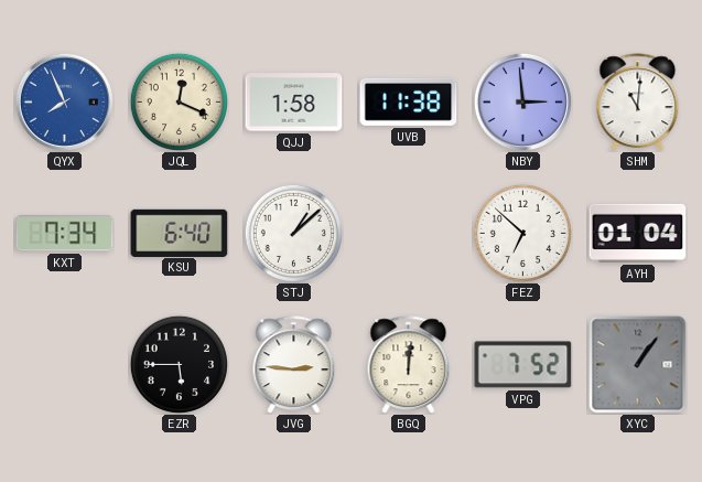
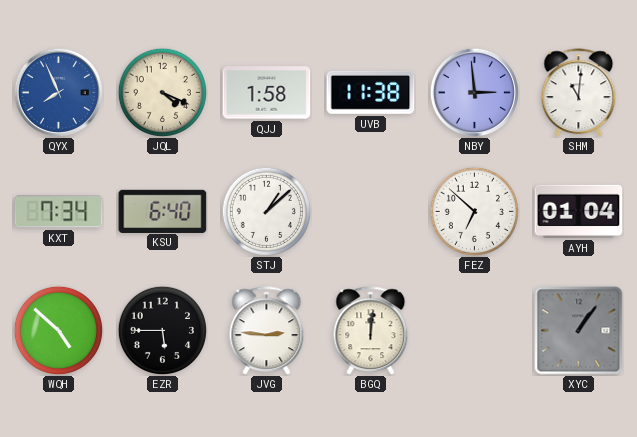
JQL: 12:19 -> 4:19 (162, 92)
WQH: none -> 4:52 (58, 330)
VPG: 7:52 -> none (523, 365)
